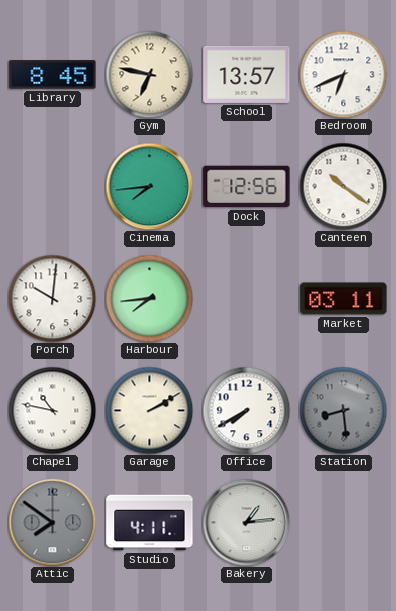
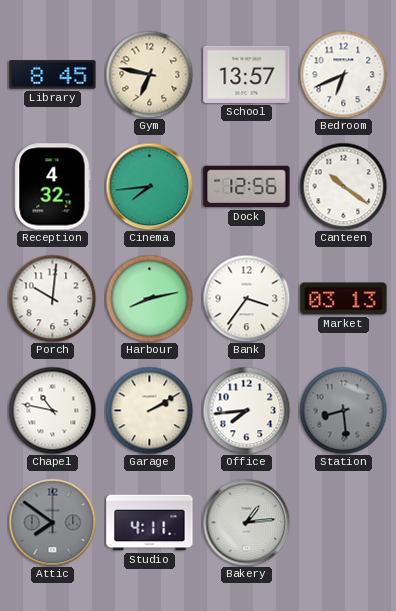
Reception: none -> 4:32 (53, 187)
Harbour: 7:44 -> 8:13 (149, 298)
Bank: none -> 3:36 (246, 298)
Market: 03:11 -> 03:13 (344, 299)
Office: 7:40 -> 7:44 (246, 410)
